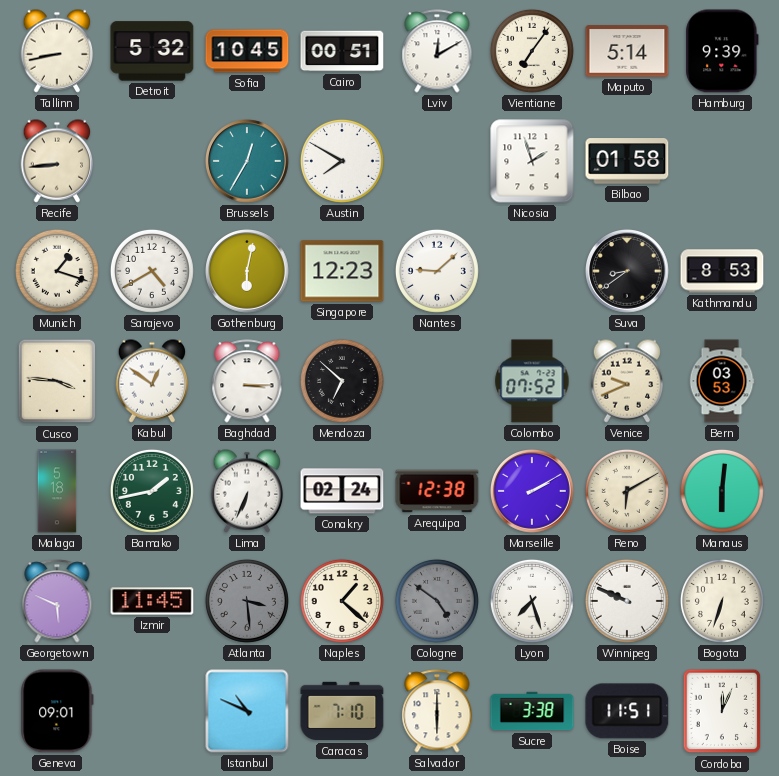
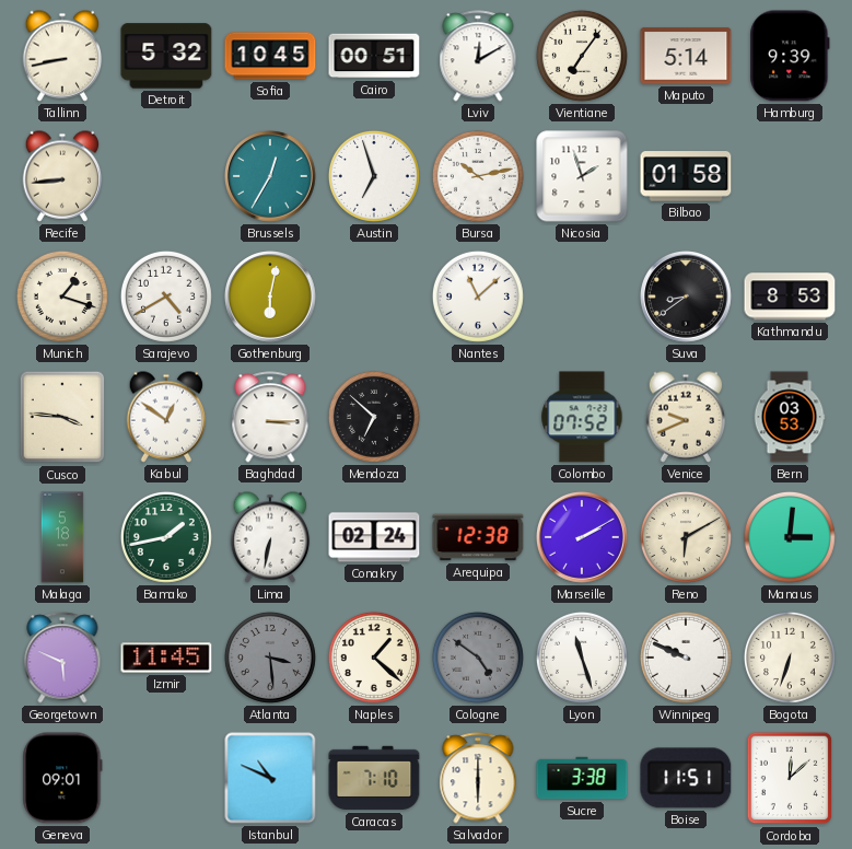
Austin: 7:50 -> 6:57 (374, 176)
Bursa: none -> 10:13 (478, 176)
Singapore: 12:23 -> none (342, 271)
Nantes: 9:08 -> 11:08 (478, 296)
Lima: 6:34 -> 6:32 (270, 537)
Manaus: 6:01 -> 3:01 (790, 537)
Lyon: 7:27 -> 11:27 (582, 658)
Cordoba: 12:04 -> 12:08 (790, 778)
